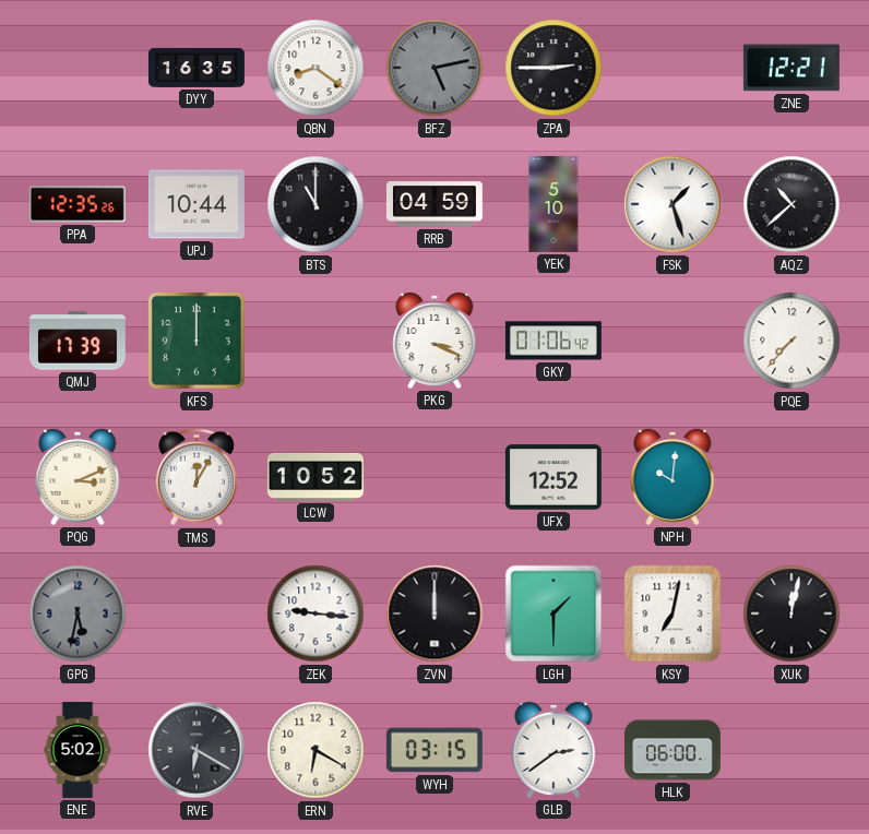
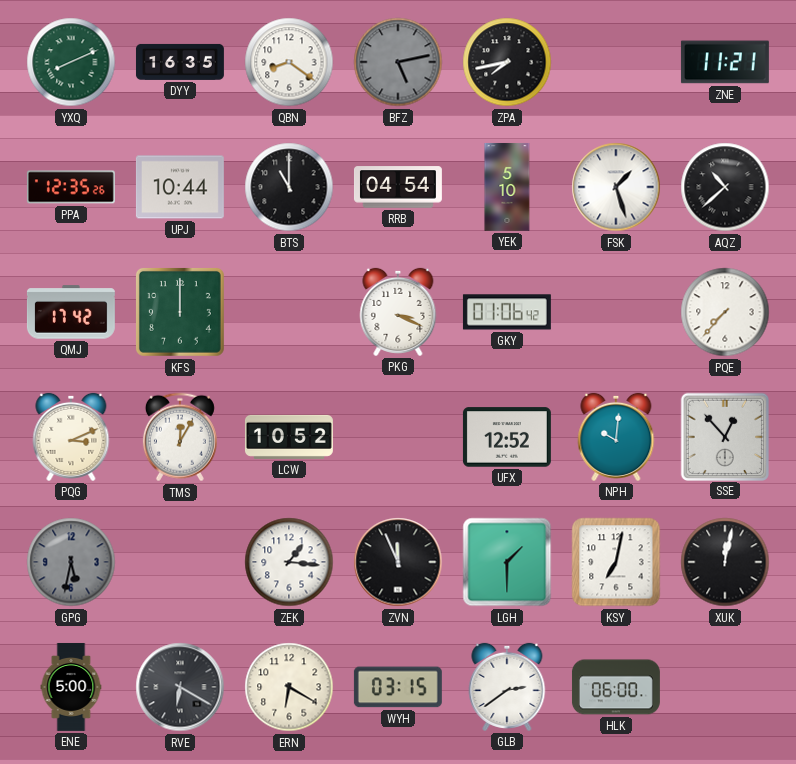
YXQ: none -> 8:11 (71, 62)
ZPA: 2:45 -> 7:43 (507, 62)
ZNE: 12:21 -> 11:21 (725, 62)
RRB: 04:59 -> 04:54 (398, 187)
QMJ: 17:39 -> 17:42 (71, 312)
SSE: none -> 12:53 (724, 436)
ZEK: 9:16 -> 1:16 (289, 562)
ZVN: 12:00 -> 11:56 (398, 562)
ENE: 5:02 -> 5:00 (71, 687)
